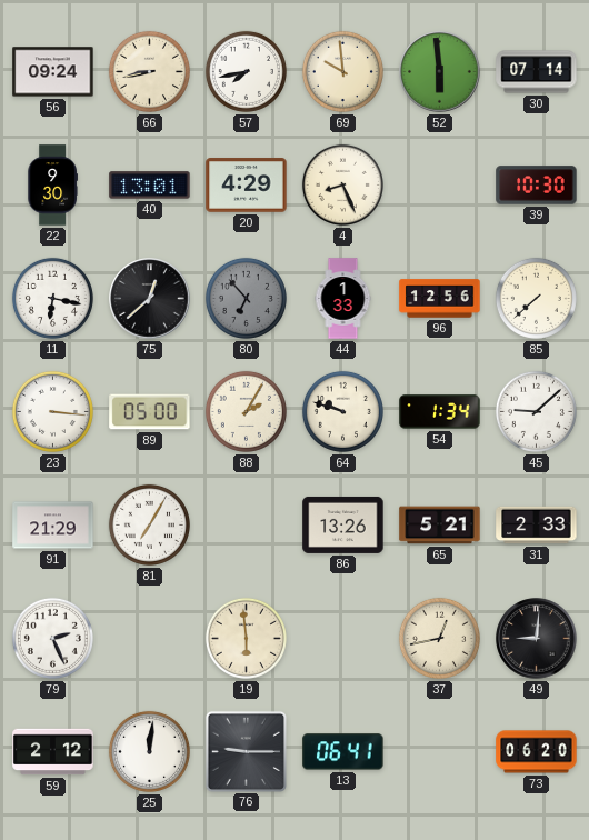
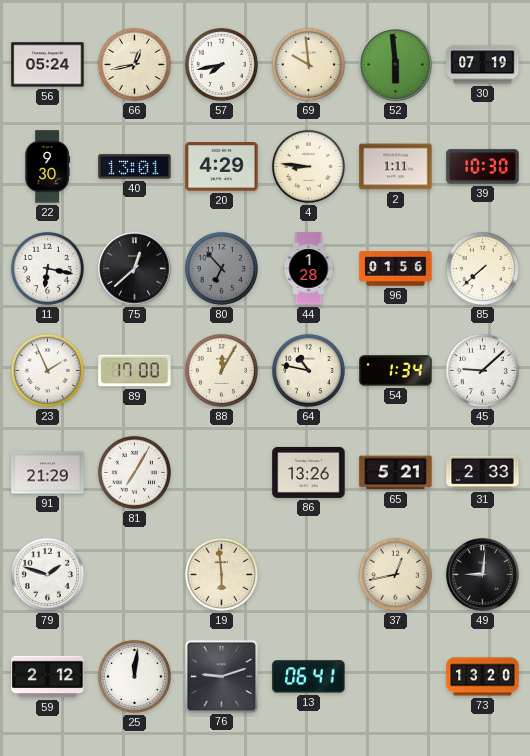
56: 09:24 -> 05:24 (48, 65)
66: 8:43 -> 12:43 (134, 64)
30: 07:14 -> 07:19 (483, 65)
4: 8:26 -> 8:46 (308, 166)
2: none -> 1:11 (396, 167)
44: 1:33 -> 1:28 (309, 269)
96: 12:56 -> 01:56 (396, 269)
23: 3:16 -> 1:56 (47, 370)
89: 05:00 -> 17:00 (135, 371)
88: 2:05 -> 12:05 (221, 370)
64: 9:48 -> 10:47 (308, 370)
79: 2:26 -> 1:48 (47, 574)
76: 9:15 -> 9:12 (221, 676)
73: 06:20 -> 13:20 (483, 677)
